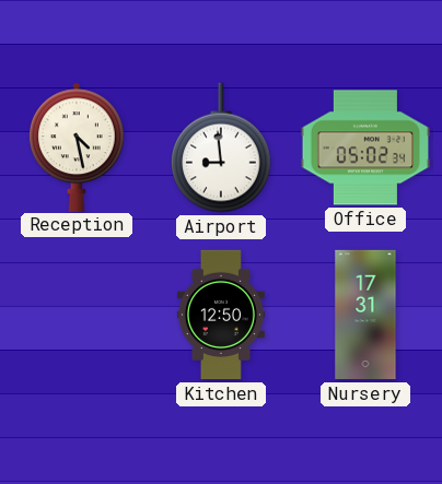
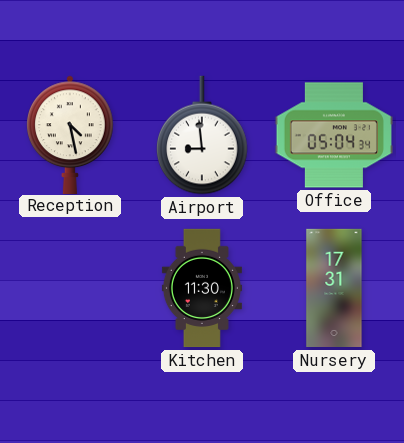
Office: 05:02 -> 05:04 (333, 135)
Kitchen: 12:50 -> 11:30 (202, 288)
